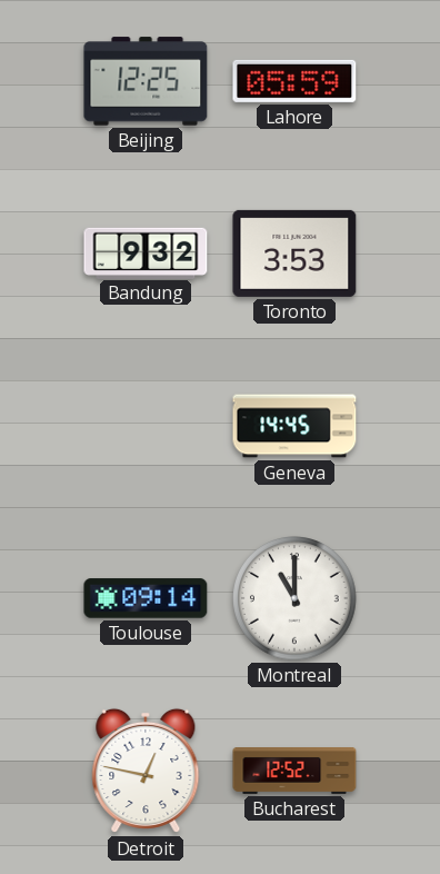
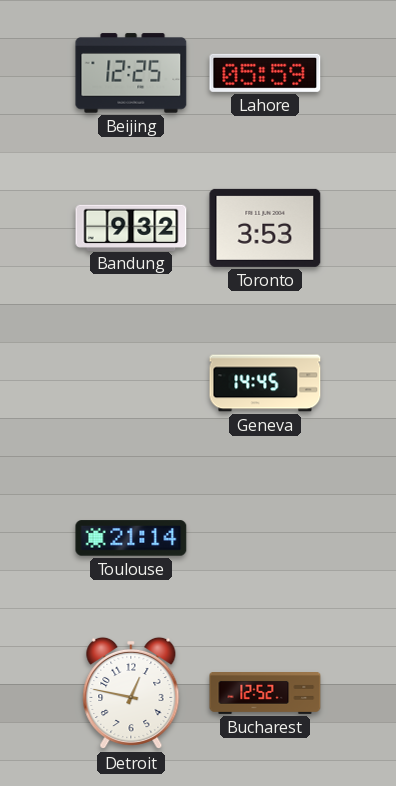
Toulouse: 09:14 -> 21:14 (131, 538)
Montreal: 11:00 -> none (294, 598)
